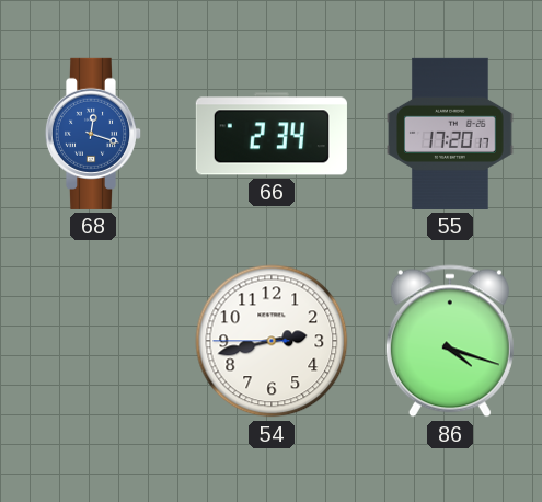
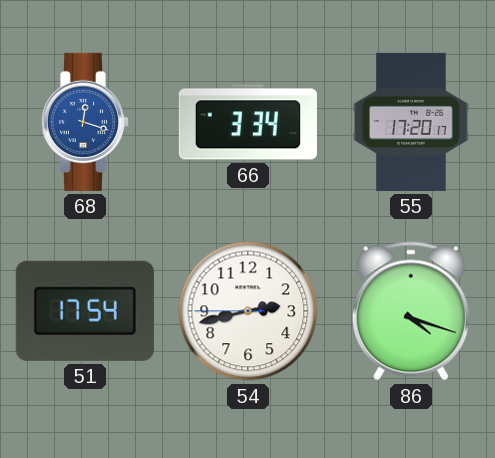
66: 2:34 -> 3:34 (248, 122)
51: none -> 17:54 (85, 311)
